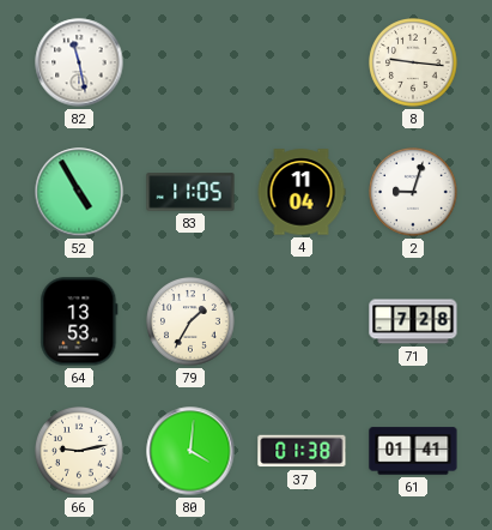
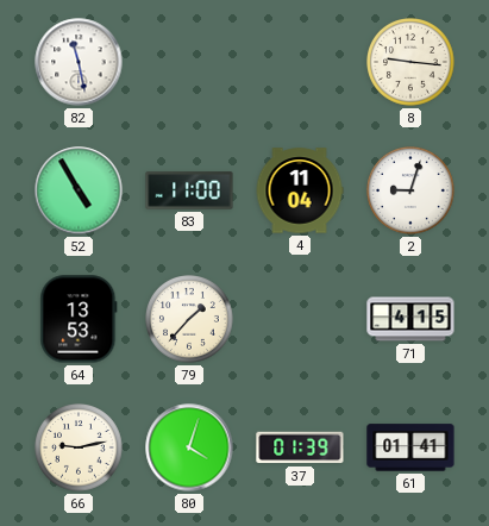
83: 11:05 -> 11:00 (189, 190)
79: 1:35 -> 1:37 (190, 320)
71: 7:28 -> 4:15 (410, 319)
80: 4:01 -> 4:03 (189, 447)
37: 01:38 -> 01:39 (300, 447)
